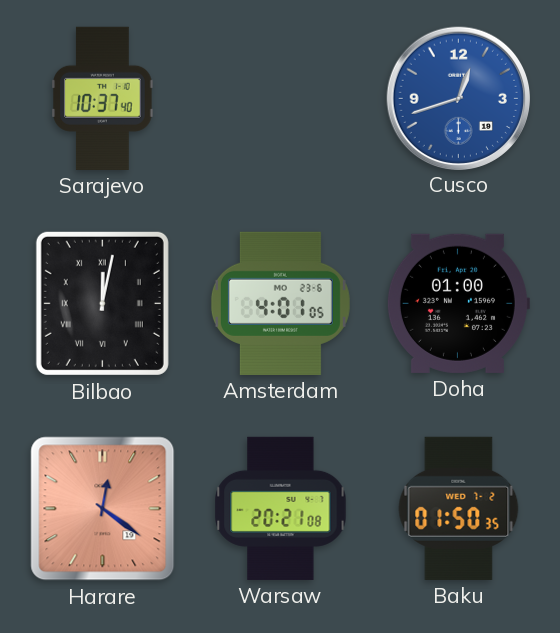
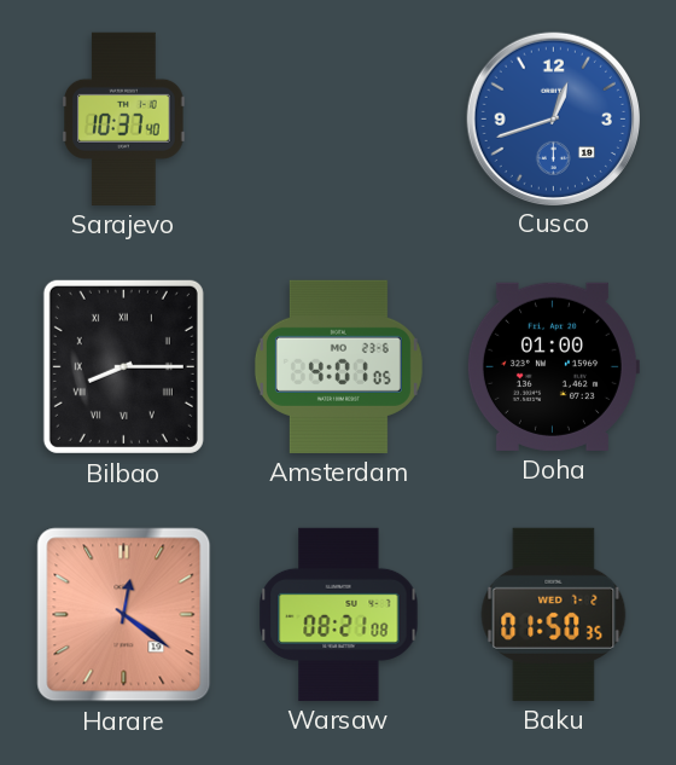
Bilbao: 12:02 -> 8:15 (123, 366)
Warsaw: 20:21 -> 08:21 (339, 614)
